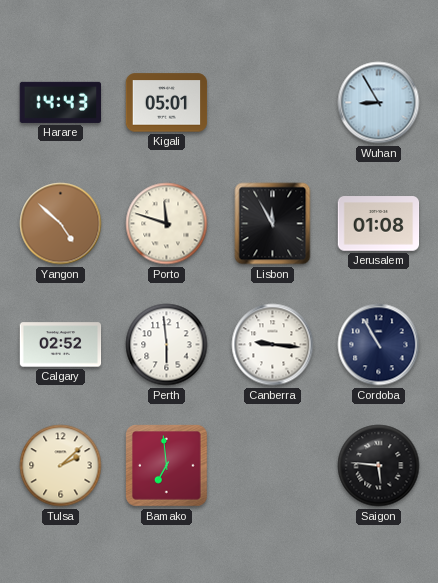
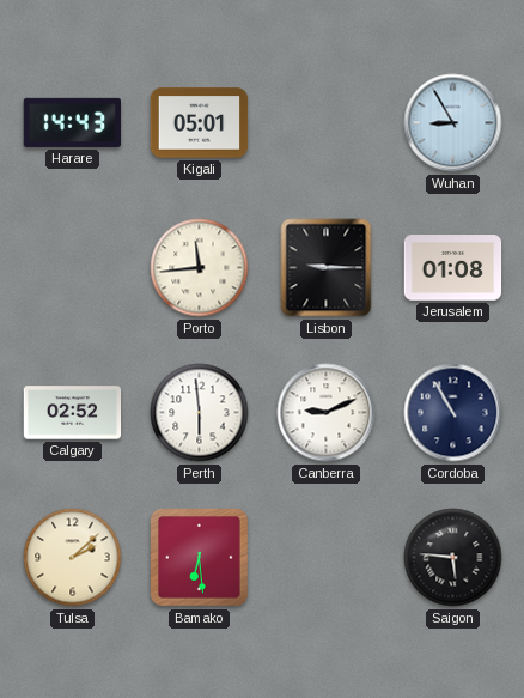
Yangon: 4:52 -> none (61, 224)
Porto: 11:48 -> 11:44 (200, 268)
Lisbon: 11:55 -> 9:15 (327, 268)
Canberra: 9:16 -> 9:11 (327, 413)
Bamako: 6:59 -> 6:29 (200, 558)
